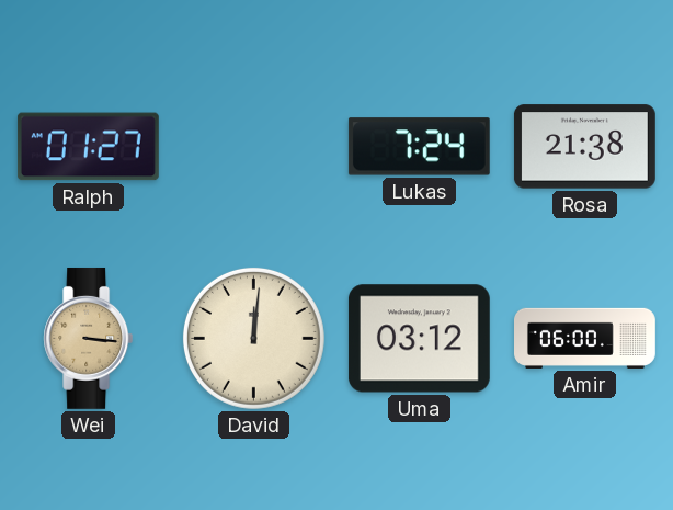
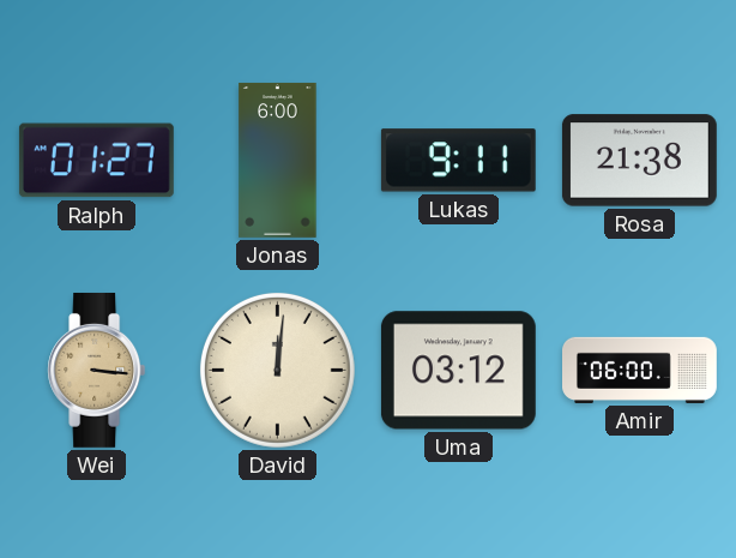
Jonas: none -> 6:00 (278, 160)
Lukas: 7:24 -> 9:11 (458, 161)
